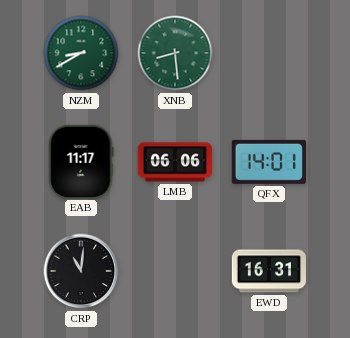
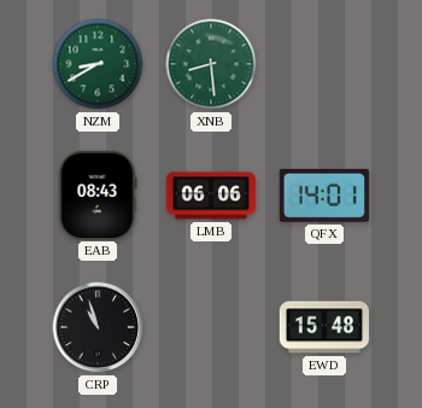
EAB: 11:17 -> 08:43 (98, 194)
CRP: 11:01 -> 10:57 (98, 327)
EWD: 16:31 -> 15:48 (323, 327)
